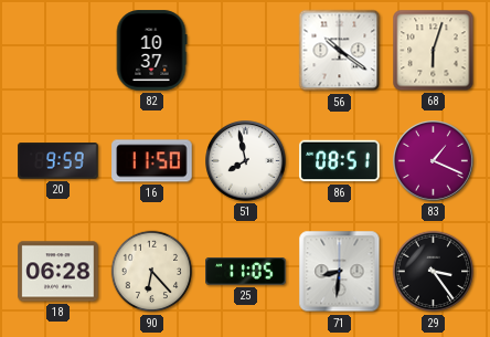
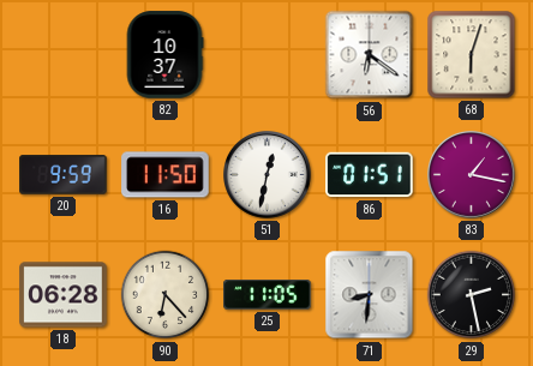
56: 10:21 -> 6:21 (370, 55)
51: 7:58 -> 12:32 (268, 175)
86: 08:51 -> 01:51 (370, 175)
83: 1:19 -> 1:17 (472, 175)
29: 3:24 -> 2:28 (472, 295)
